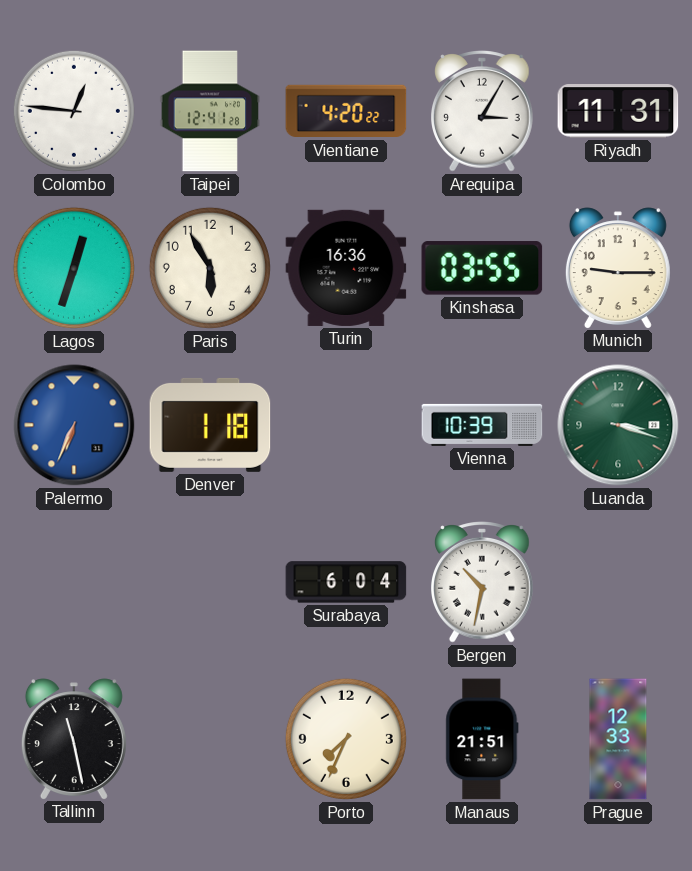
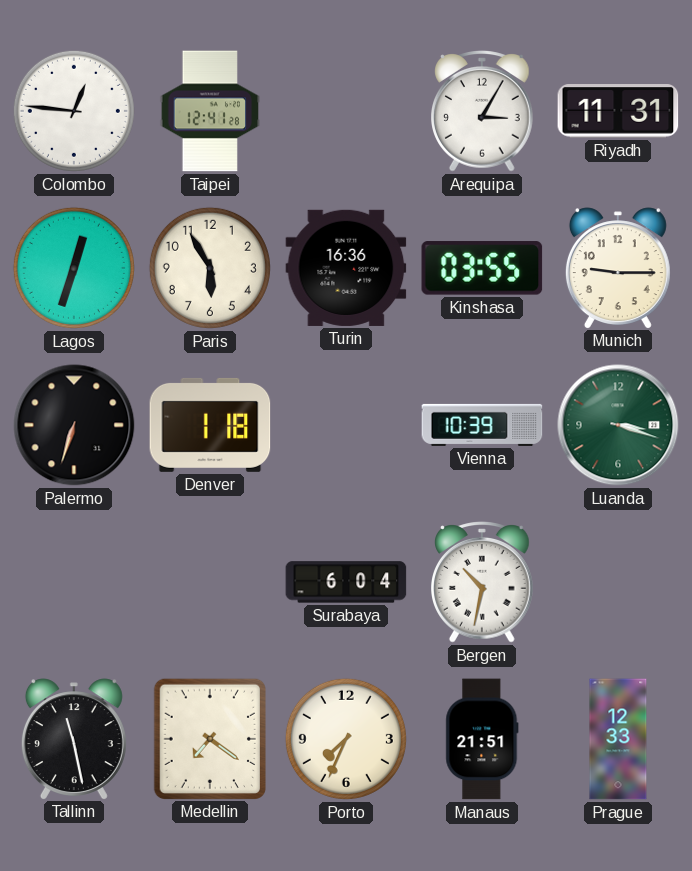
Vientiane: 4:20 -> none (346, 111)
Palermo: 6:34 -> 6:33 (74, 425)
Palermo dial: blue -> black (74, 425)
Medellin: none -> 7:21 (209, 738)
